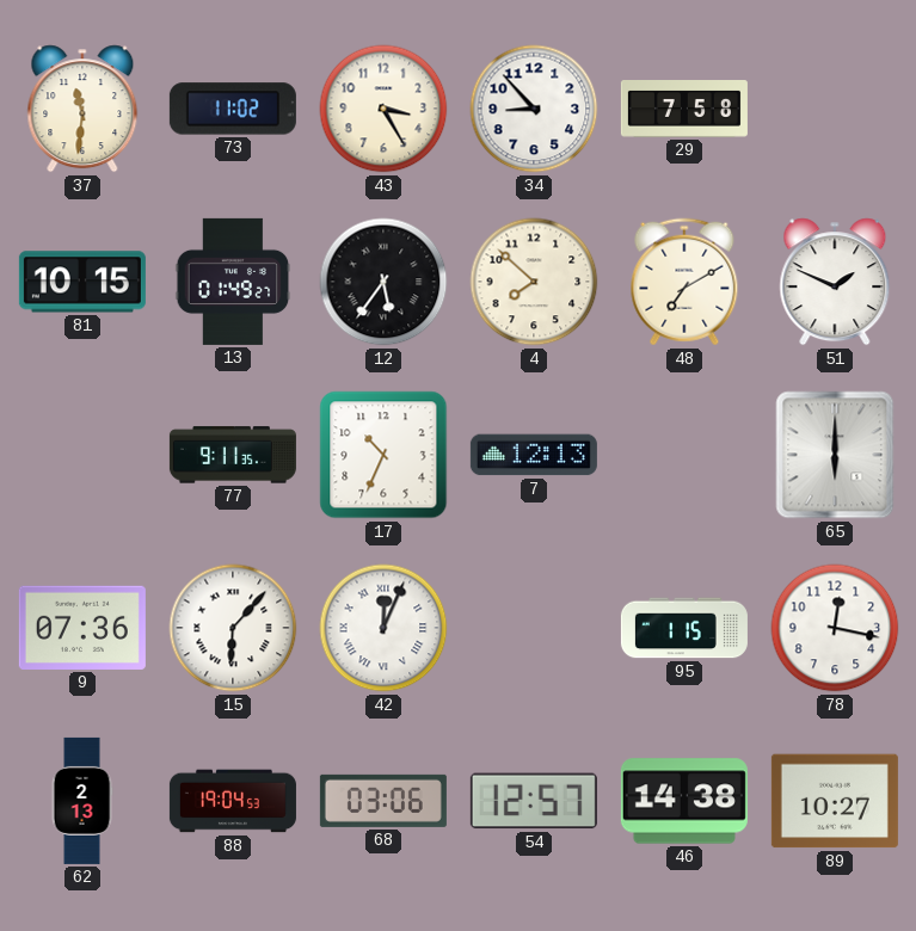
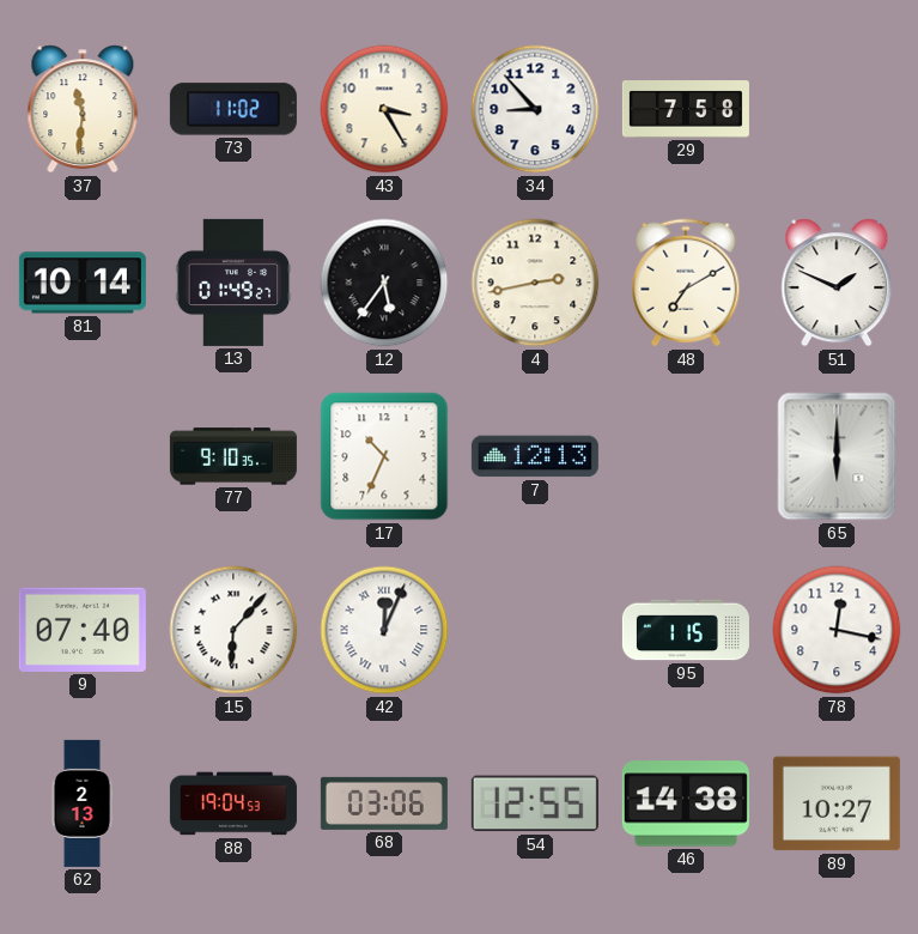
81: 10:15 -> 10:14 (83, 283)
4: 7:52 -> 2:43 (535, 283)
77: 9:11 -> 9:10 (233, 456)
9: 07:36 -> 07:40 (83, 630)
54: 12:57 -> 12:55 (535, 803)
